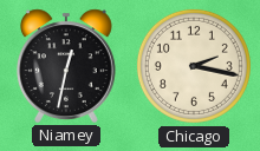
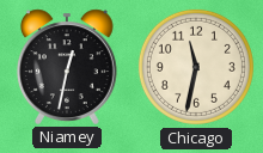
Chicago: 2:17 -> 11:32 (196, 67)
